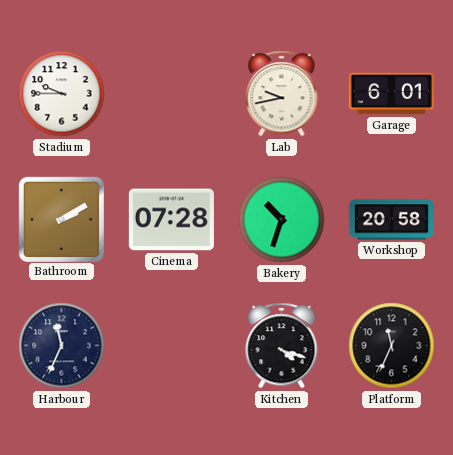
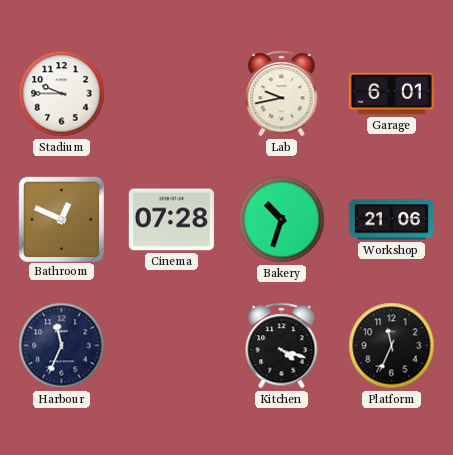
Bathroom: 2:10 -> 12:49 (61, 219)
Workshop: 20:58 -> 21:06 (391, 220)
